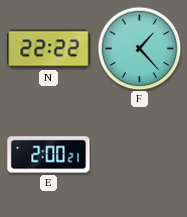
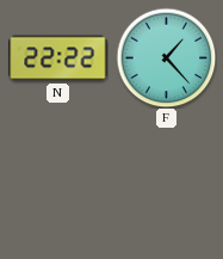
E: 2:00 -> none (49, 155)
